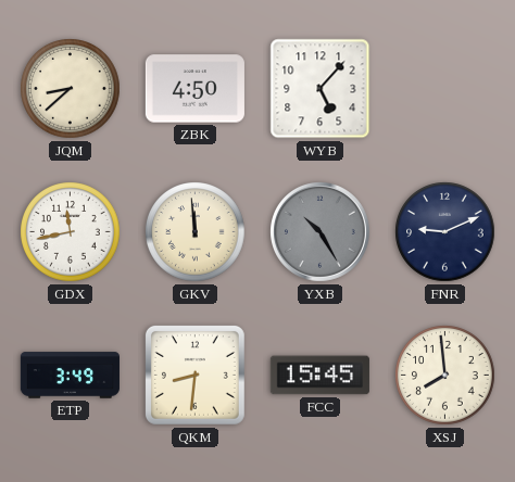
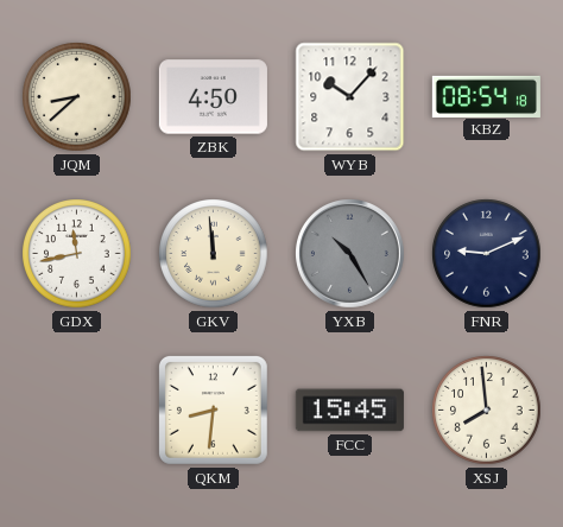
WYB: 5:07 -> 10:07 (350, 97)
KBZ: none -> 08:54 (486, 96)
ETP: 3:49 -> none (70, 376)
